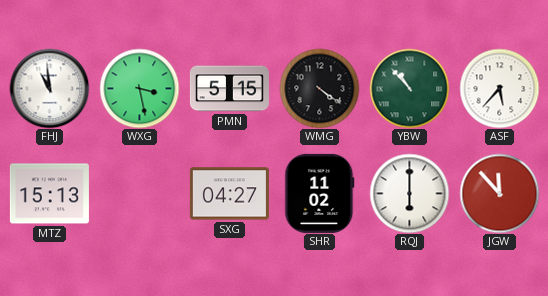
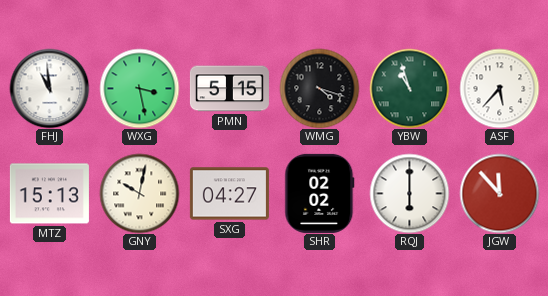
WMG: 4:21 -> 4:18 (319, 88)
YBW: 10:53 -> 10:57 (409, 88)
GNY: none -> 10:02 (139, 193)
SHR: 11:02 -> 02:02 (320, 193)
